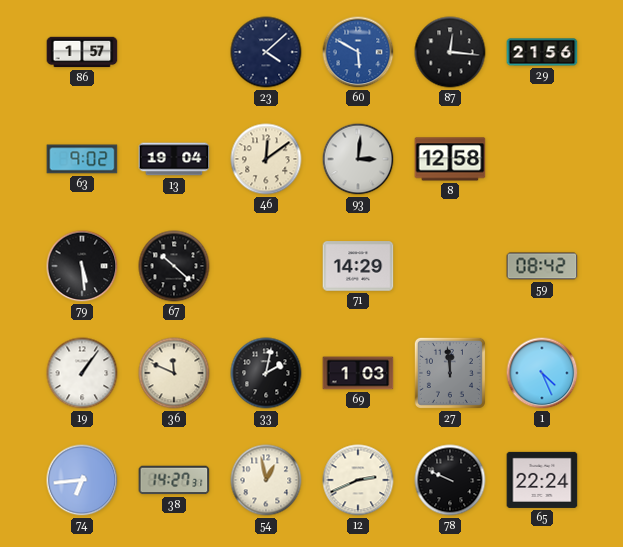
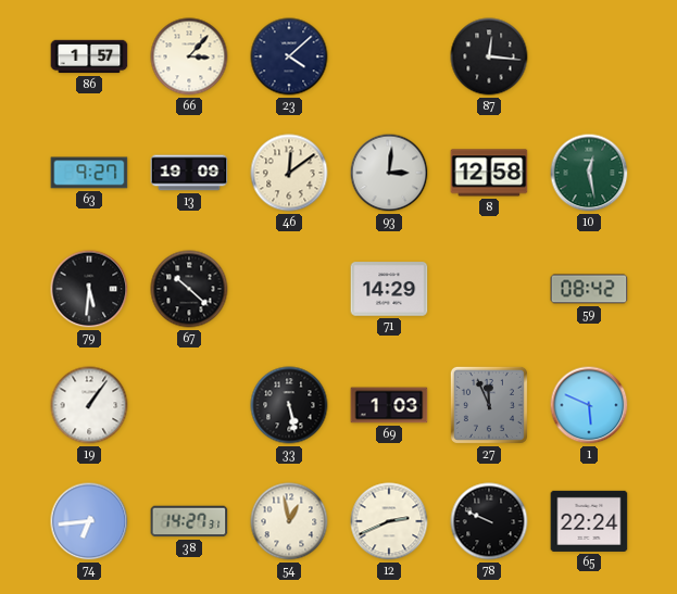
66: none -> 3:07 (189, 56)
60: 5:50 -> none (358, 52)
29: 21:56 -> none (542, 52)
63: 9:02 -> 9:27 (89, 173)
13: 19:04 -> 19:09 (189, 173)
10: none -> 12:28 (589, 173)
79: 5:29 -> 5:31 (89, 289)
36: 11:49 -> none (174, 373)
33: 2:02 -> 5:28 (289, 405)
27: 11:59 -> 11:56 (489, 405)
1: 4:26 -> 5:49 (589, 405)
